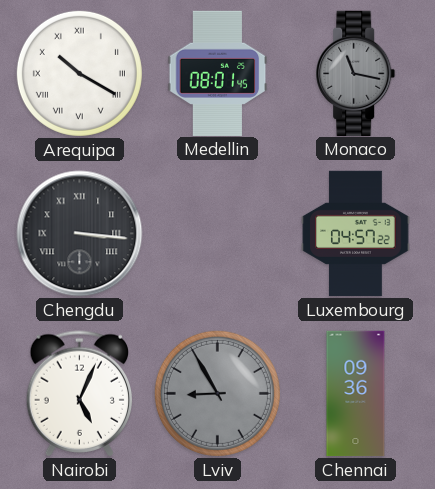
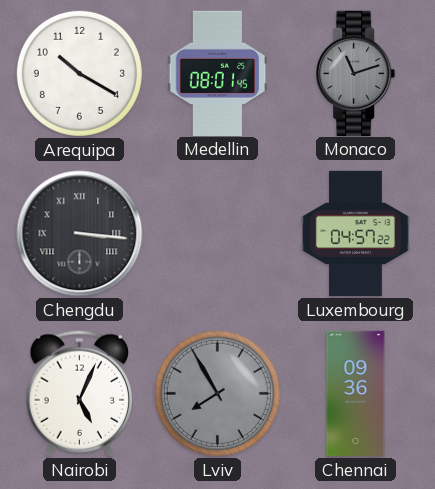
Arequipa numerals: Roman -> Arabic (79, 73)
Monaco: 11:17 -> 11:12 (356, 73)
Lviv: 8:55 -> 7:55 (217, 393)
